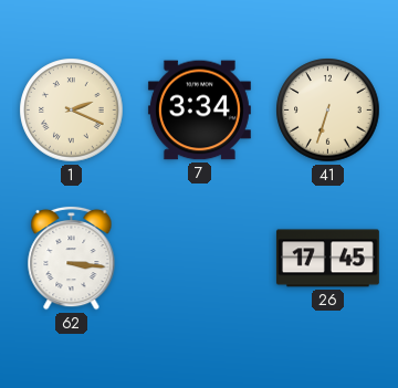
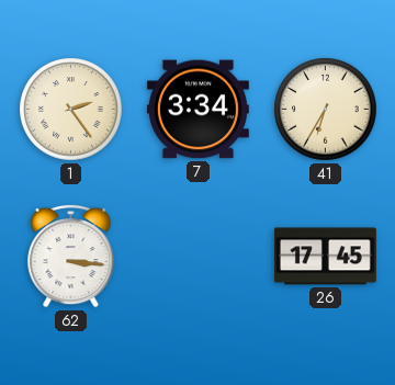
1: 2:19 -> 2:24 (71, 110)
41: 6:33 -> 6:35 (326, 110)
